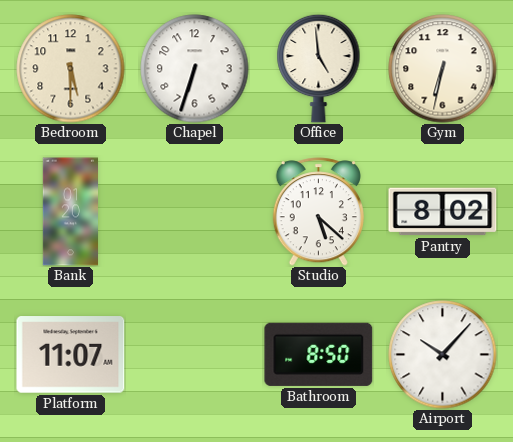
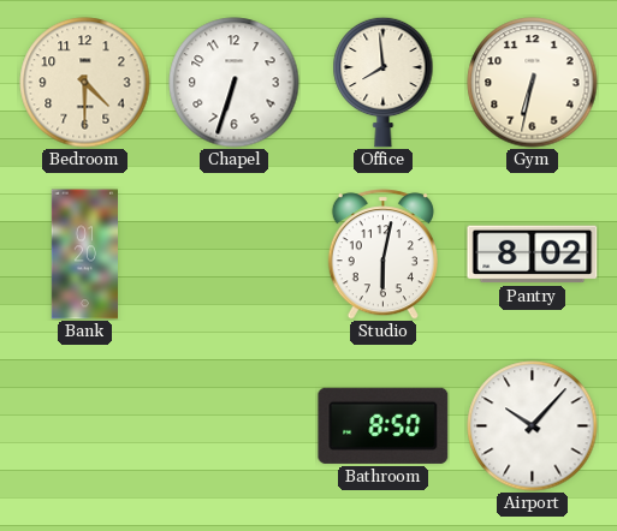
Bedroom: 5:30 -> 4:30 (85, 83)
Office: 4:59 -> 7:59 (384, 82)
Studio: 5:22 -> 6:02 (382, 255)
Platform: 11:07 -> none (71, 355)
